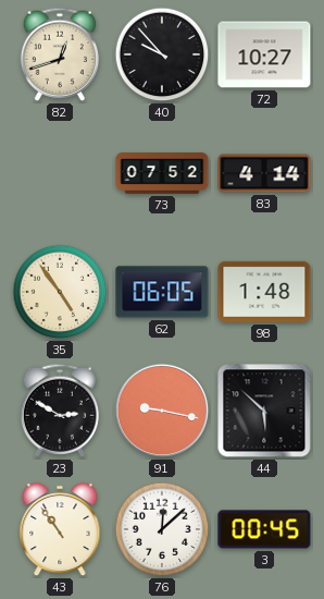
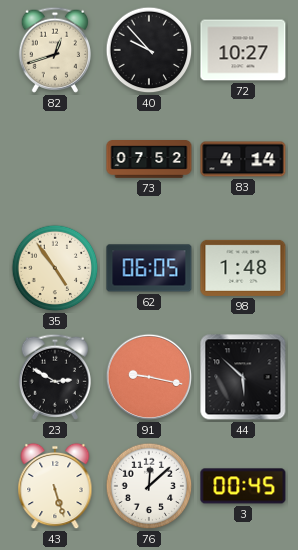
43: 10:54 -> 5:27 (55, 486)
